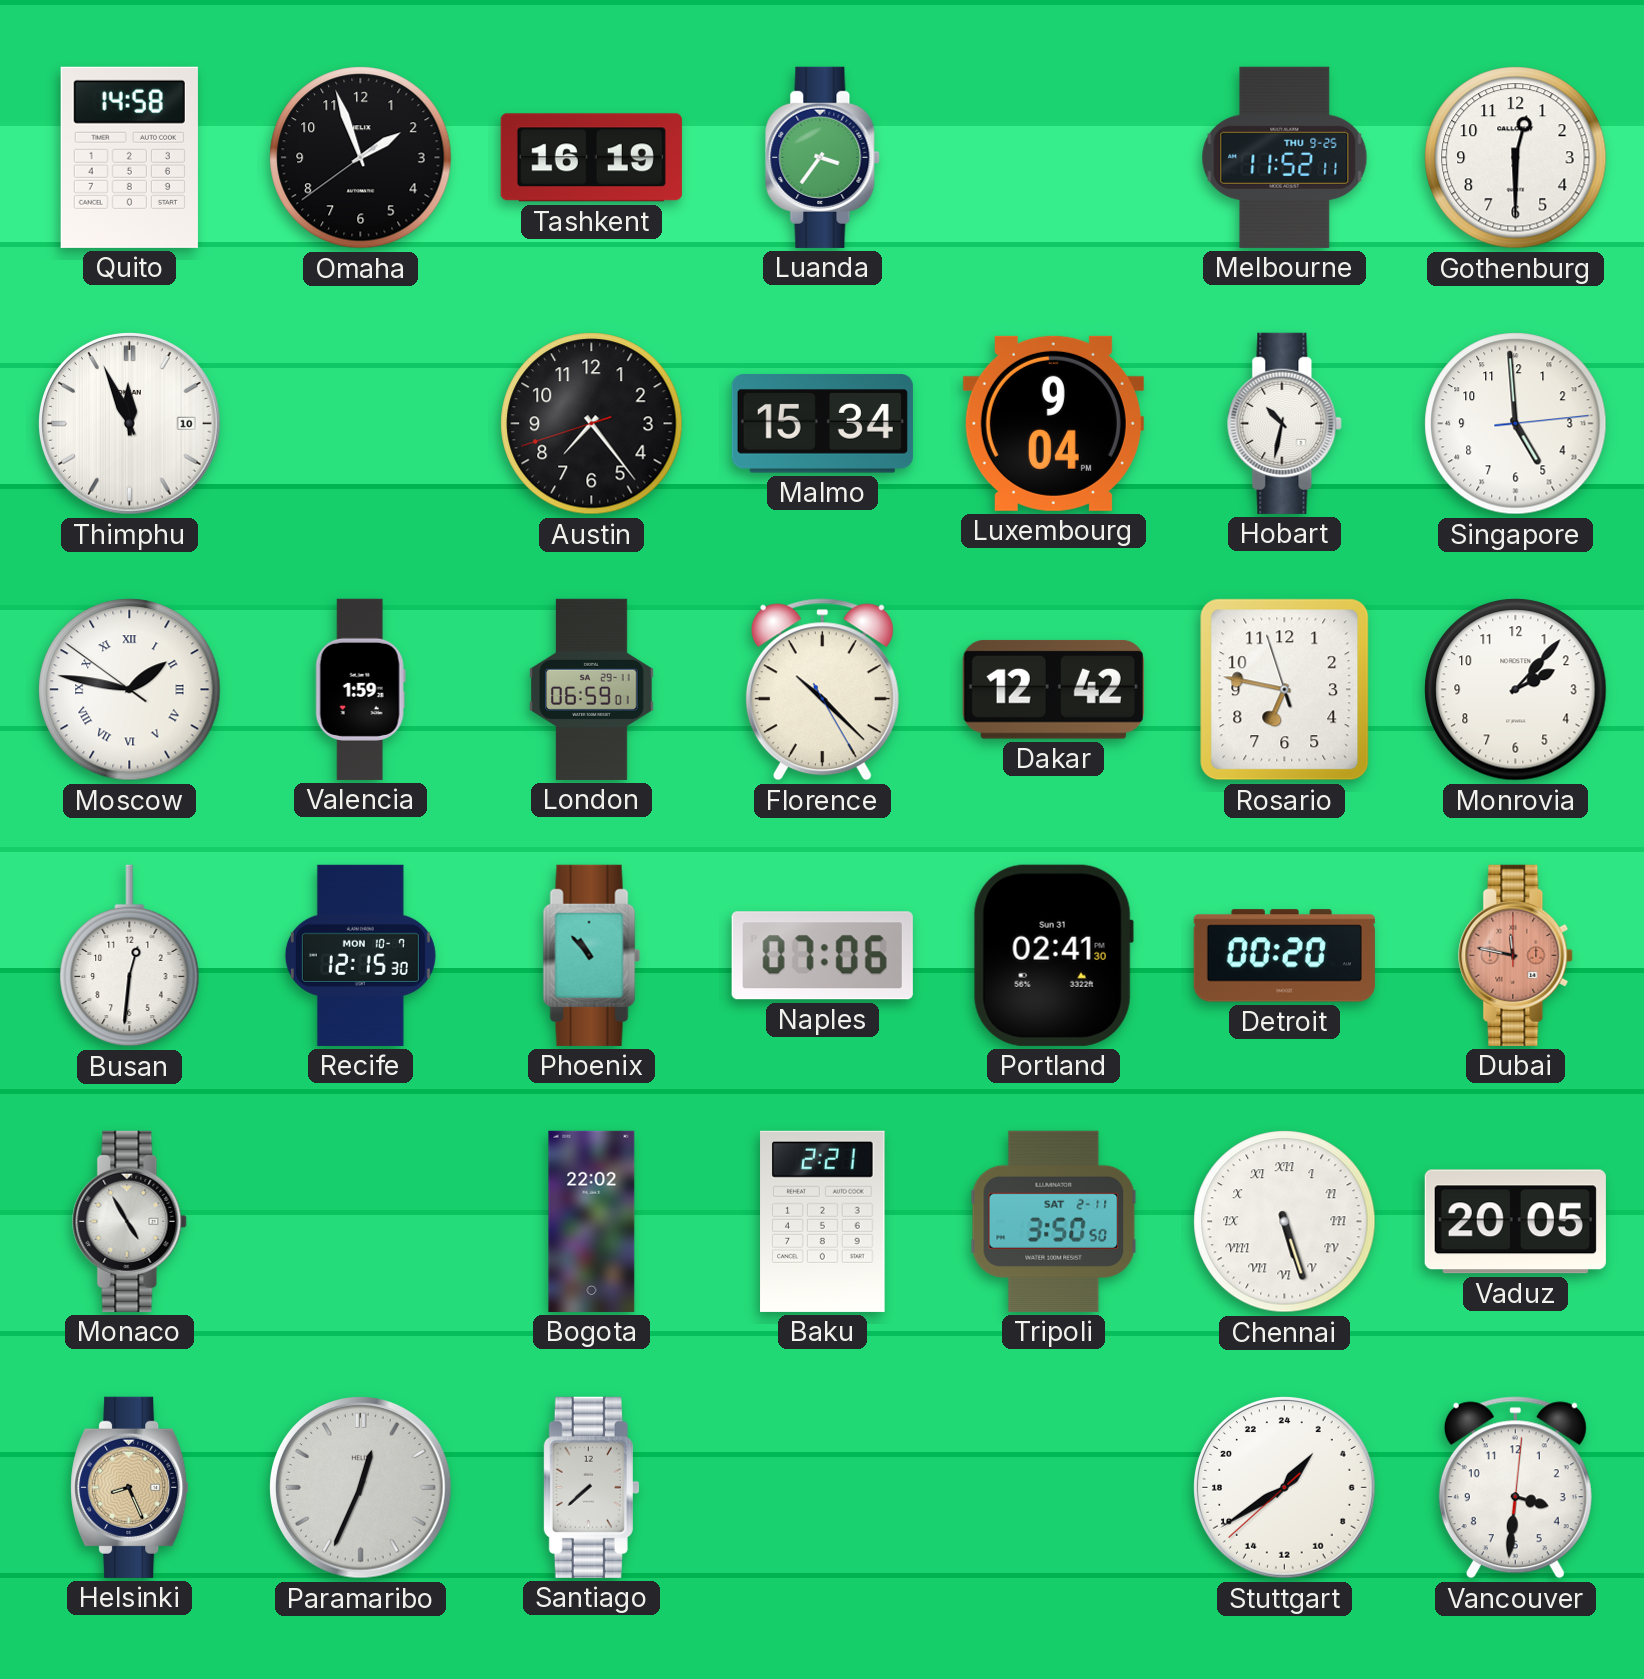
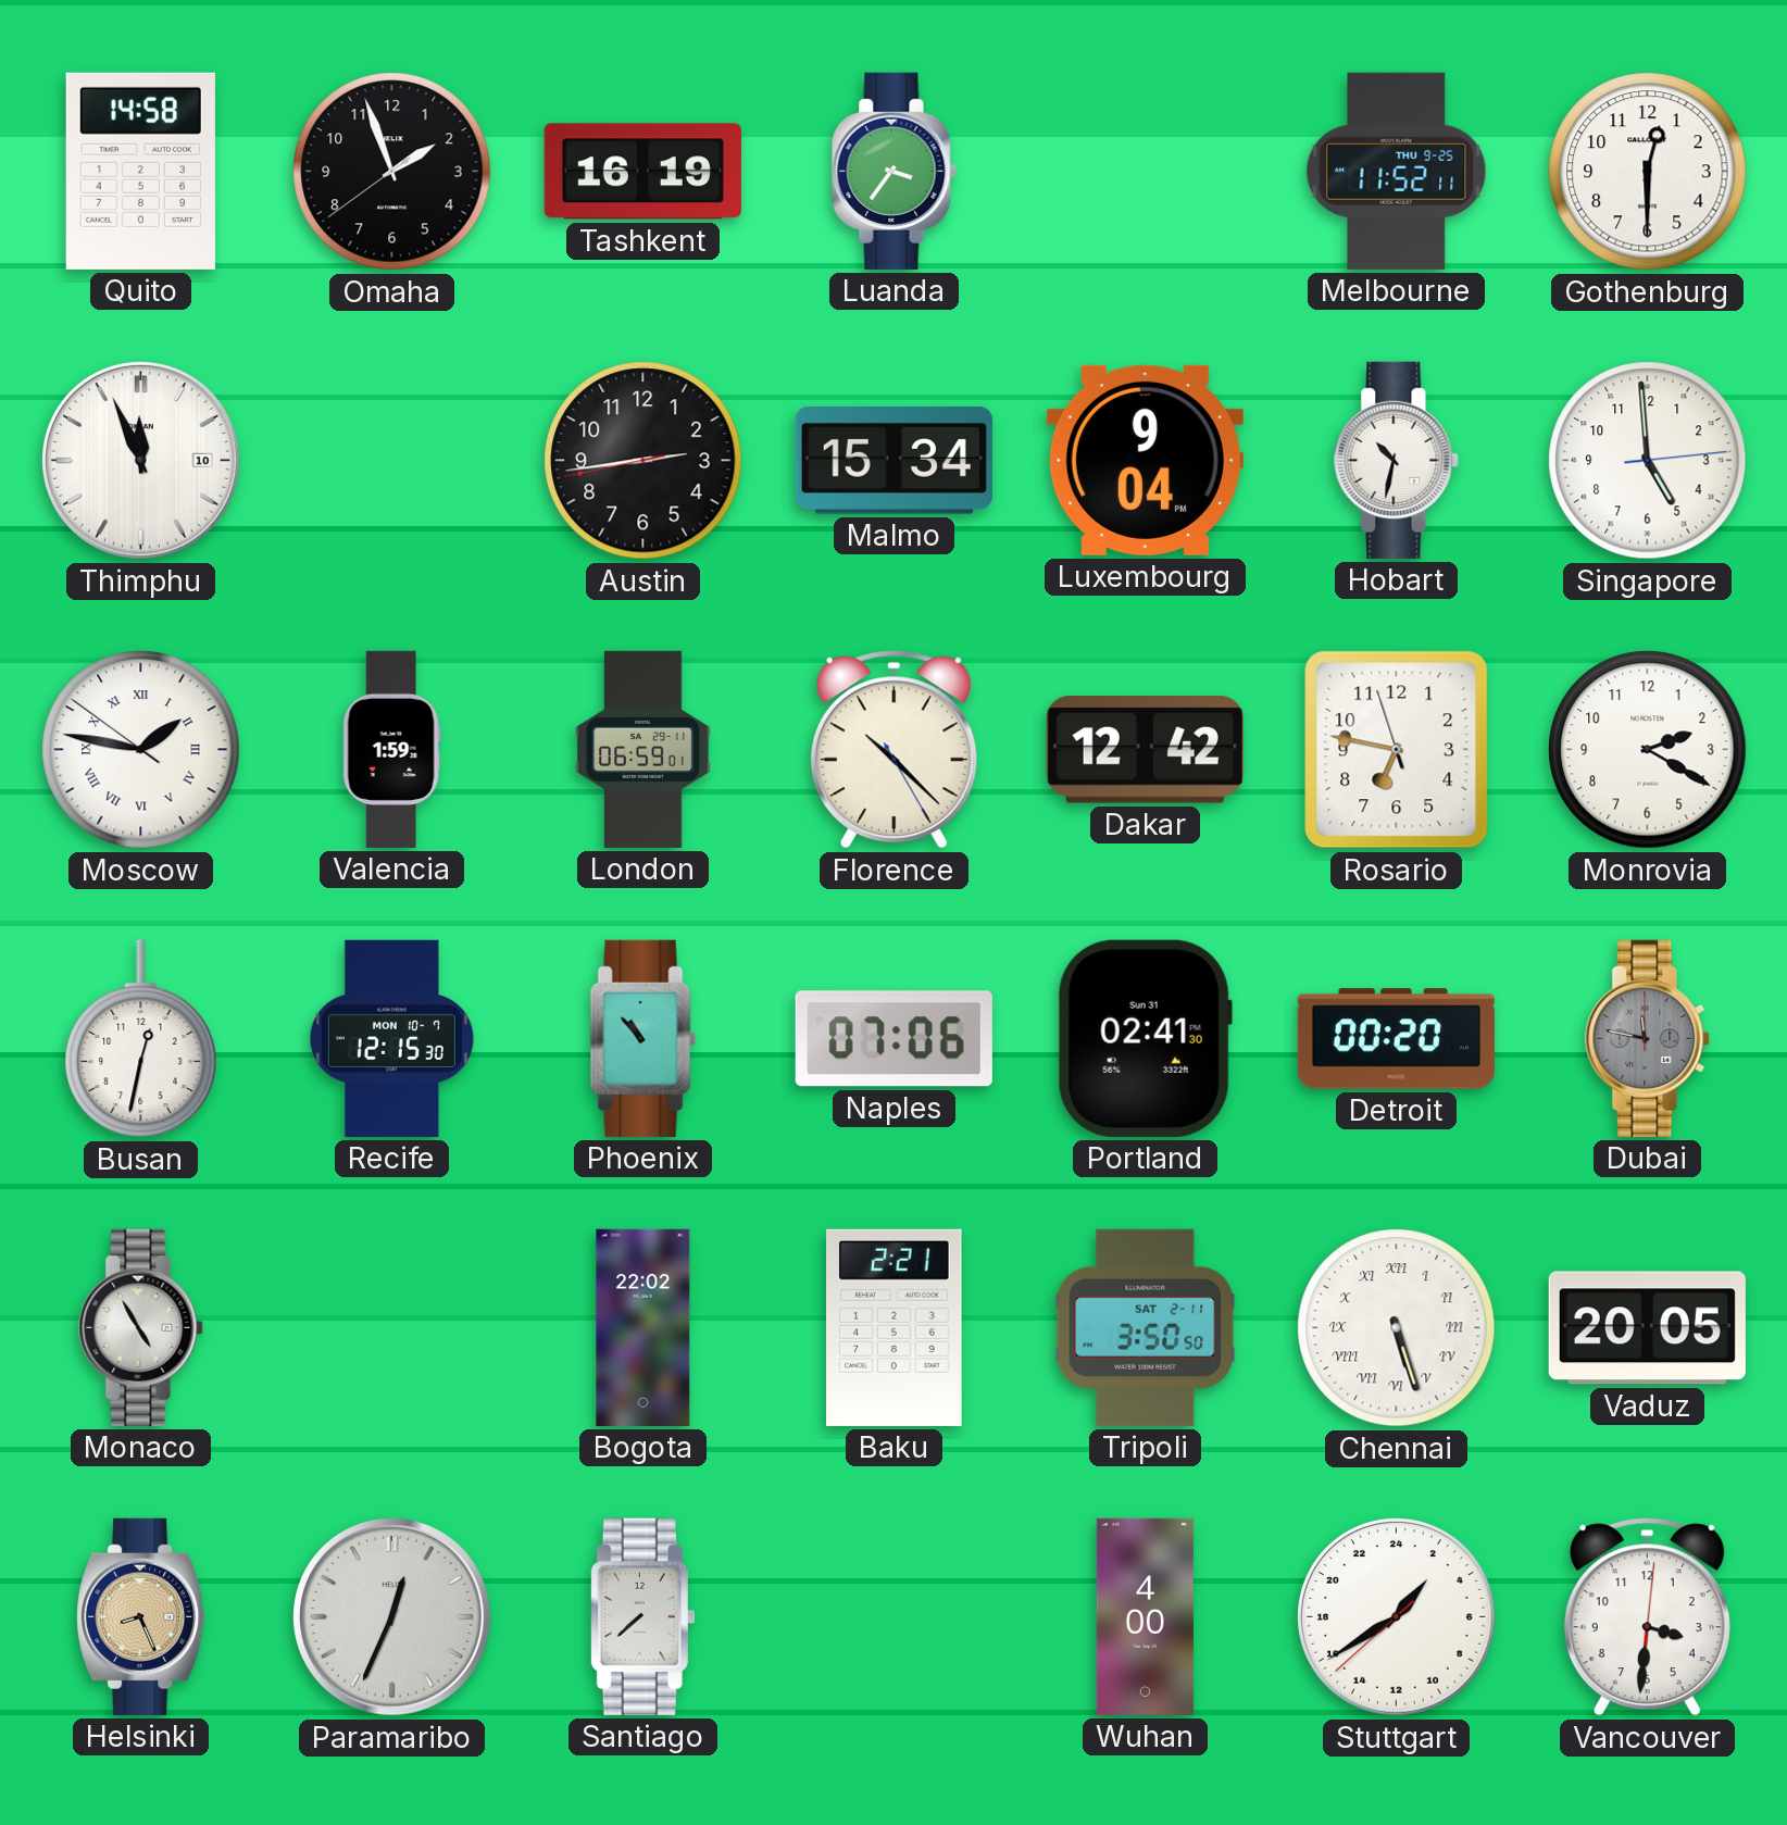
Austin: 7:23 -> 2:43 (643, 461)
Monrovia: 2:07 -> 2:20 (1648, 750)
Busan: 12:31 -> 12:32 (141, 1039)
Dubai dial: salmon -> grey (1648, 1038)
Wuhan: none -> 4:00 (1145, 1616)
